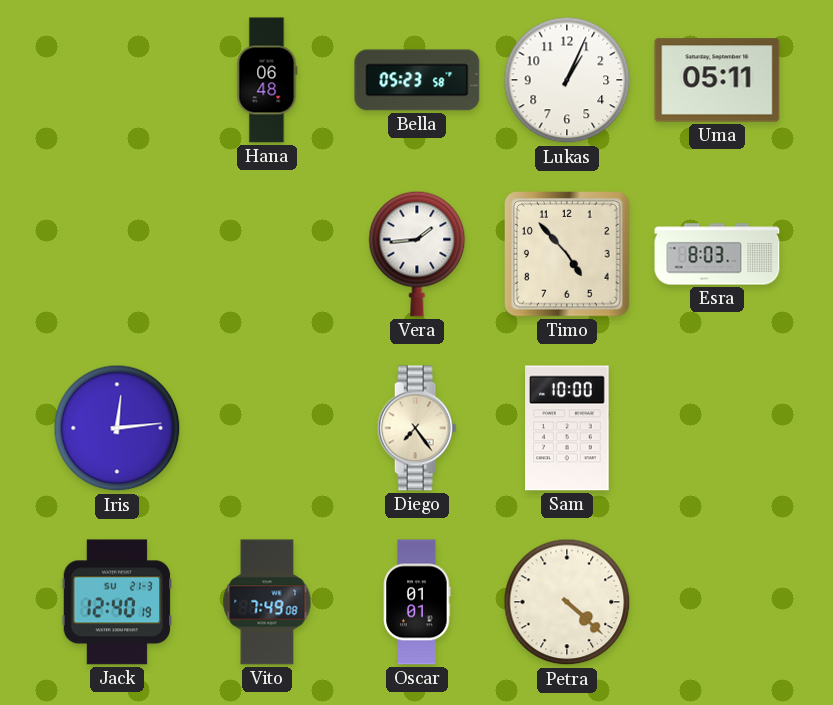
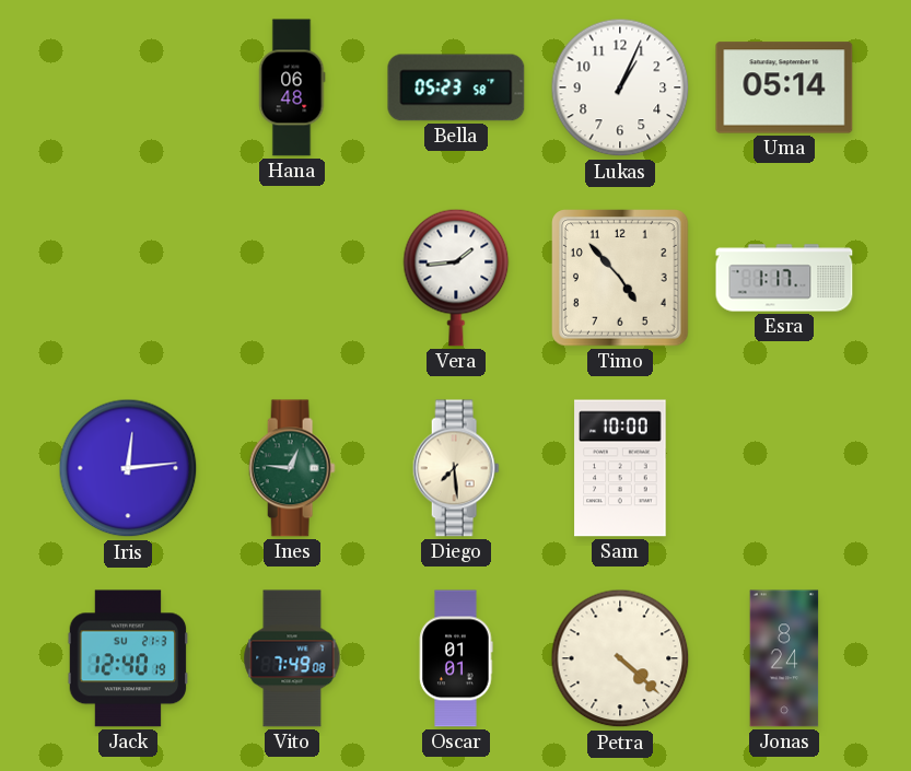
Uma: 05:11 -> 05:14 (784, 87)
Esra: 8:03 -> 1:17 (784, 278)
Ines: none -> 12:46 (292, 468)
Diego: 7:24 -> 7:29 (456, 468)
Jonas: none -> 8:24 (784, 658)
